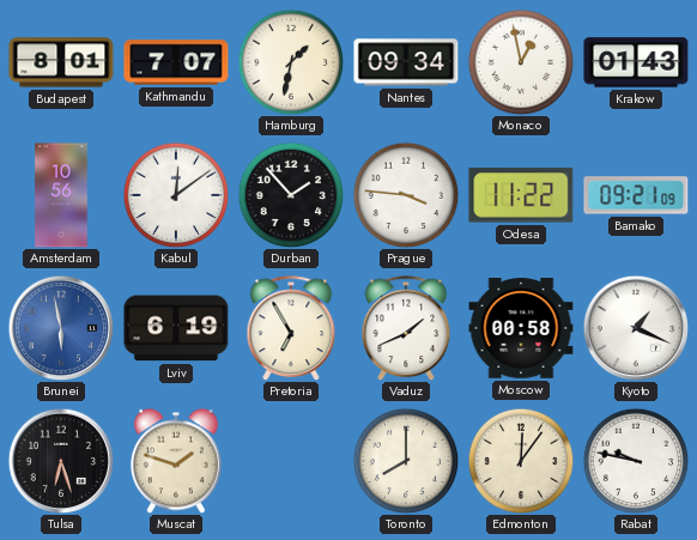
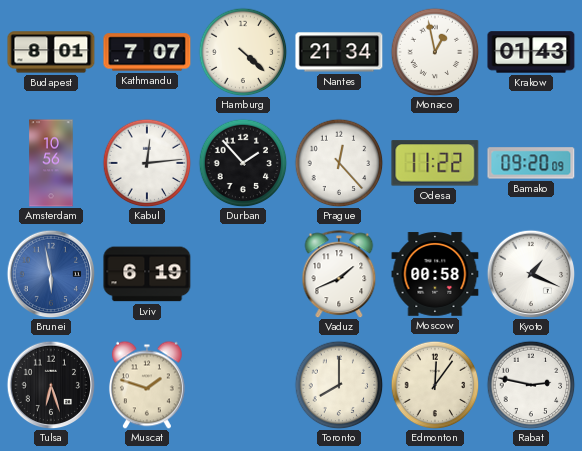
Hamburg: 1:32 -> 4:22 (243, 52)
Nantes: 09:34 -> 21:34 (339, 52)
Kabul: 12:09 -> 12:14 (147, 163)
Prague: 3:46 -> 12:23 (339, 163)
Bamako: 09:21 -> 09:20 (531, 163)
Pretoria: 6:55 -> none (291, 328)
Rabat: 9:47 -> 2:47 (531, 385)
